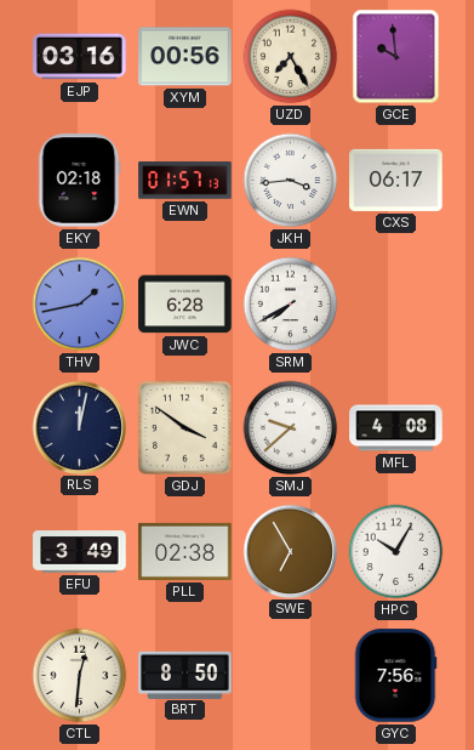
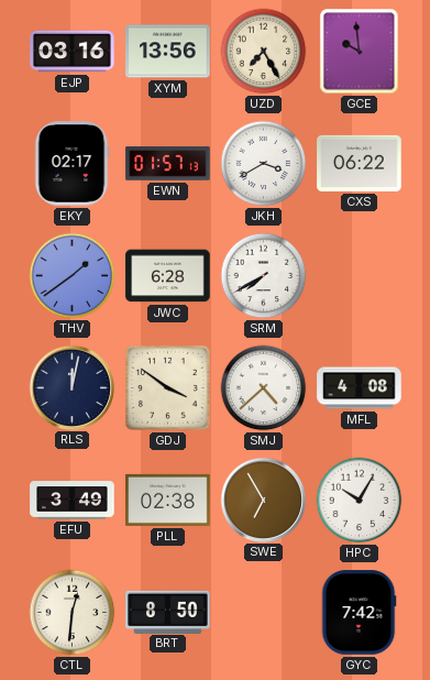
XYM: 00:56 -> 13:56 (168, 52)
EKY: 02:18 -> 02:17 (71, 164)
JKH: 3:44 -> 3:40 (264, 164)
CXS: 06:17 -> 06:22 (360, 163)
THV: 1:43 -> 1:39 (73, 276)
SMJ: 9:38 -> 4:38 (264, 388)
GYC: 7:56 -> 7:42 (359, 613)
